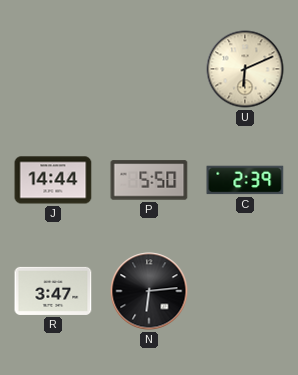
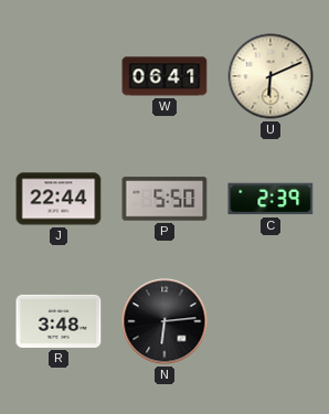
W: none -> 06:41 (164, 76)
J: 14:44 -> 22:44 (59, 199)
R: 3:47 -> 3:48 (59, 321)
